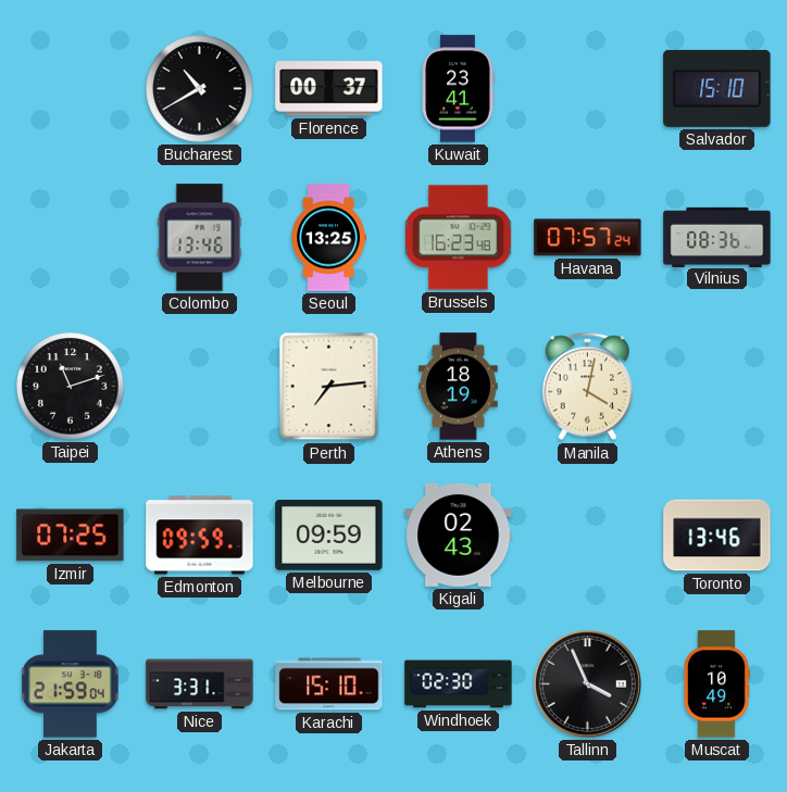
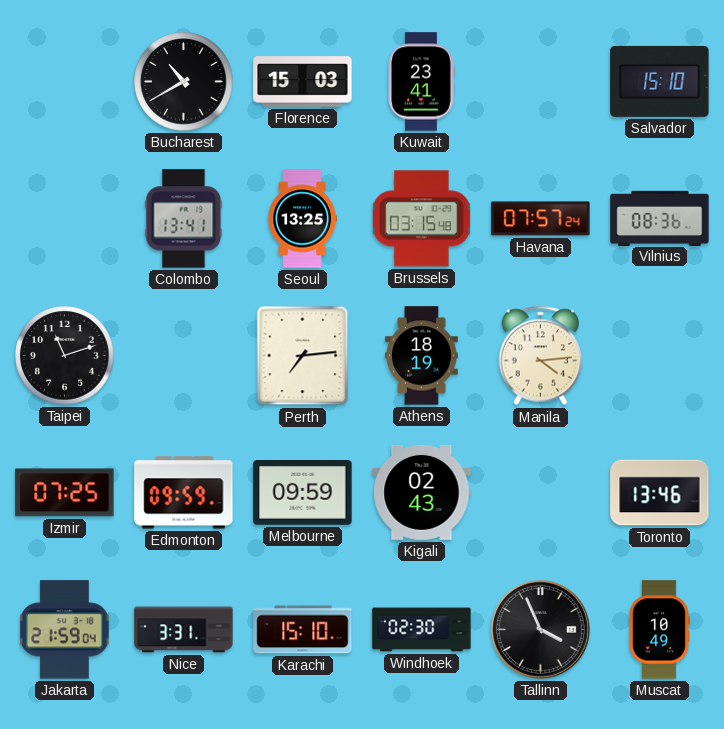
Florence: 00:37 -> 15:03 (303, 82)
Colombo: 13:46 -> 13:41 (184, 219)
Brussels: 16:23 -> 03:15 (421, 219)
Manila: 4:02 -> 4:14 (541, 356)
